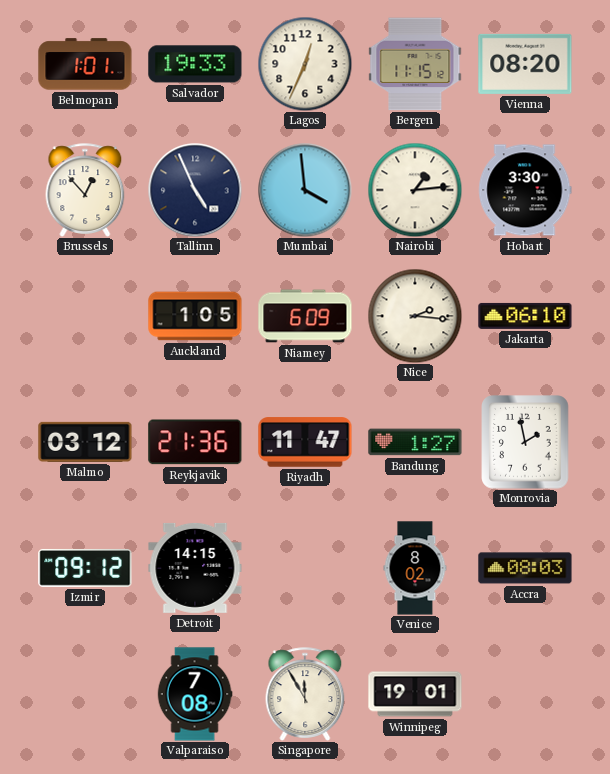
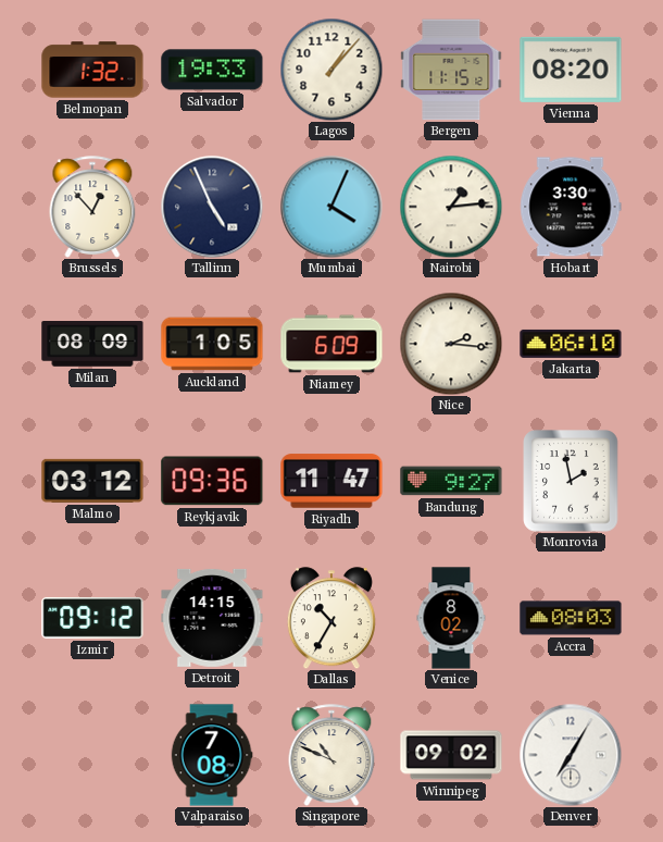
Belmopan: 1:01 -> 1:32 (92, 70)
Lagos: 12:34 -> 1:07 (331, 70)
Mumbai: 3:59 -> 4:04 (331, 207)
Milan: none -> 08:09 (92, 345)
Reykjavik: 21:36 -> 09:36 (212, 481)
Bandung: 1:27 -> 9:27 (451, 481)
Dallas: none -> 10:35 (331, 618)
Singapore: 11:55 -> 10:49 (331, 755)
Winnipeg: 19:01 -> 09:02 (451, 755)
Denver: none -> 7:05 (571, 755)
